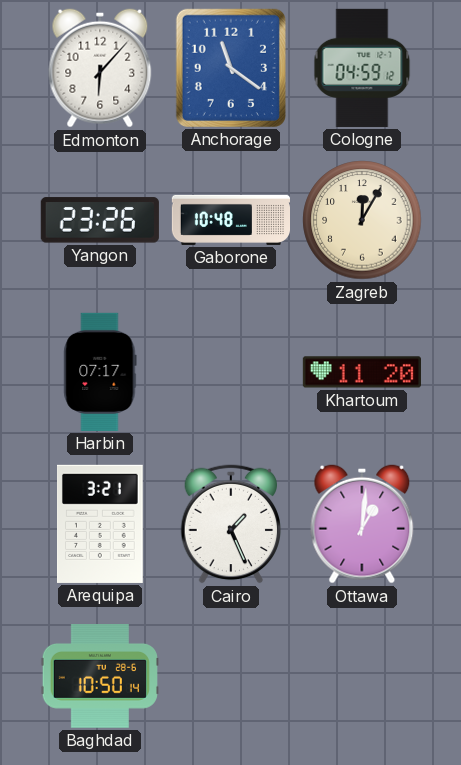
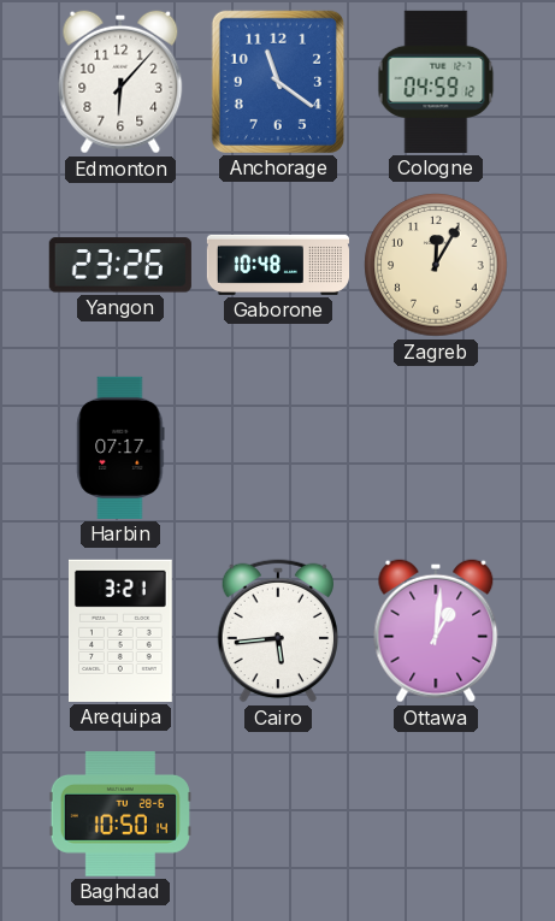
Khartoum: 11:20 -> none (362, 372)
Cairo: 1:26 -> 5:44 (278, 631)
